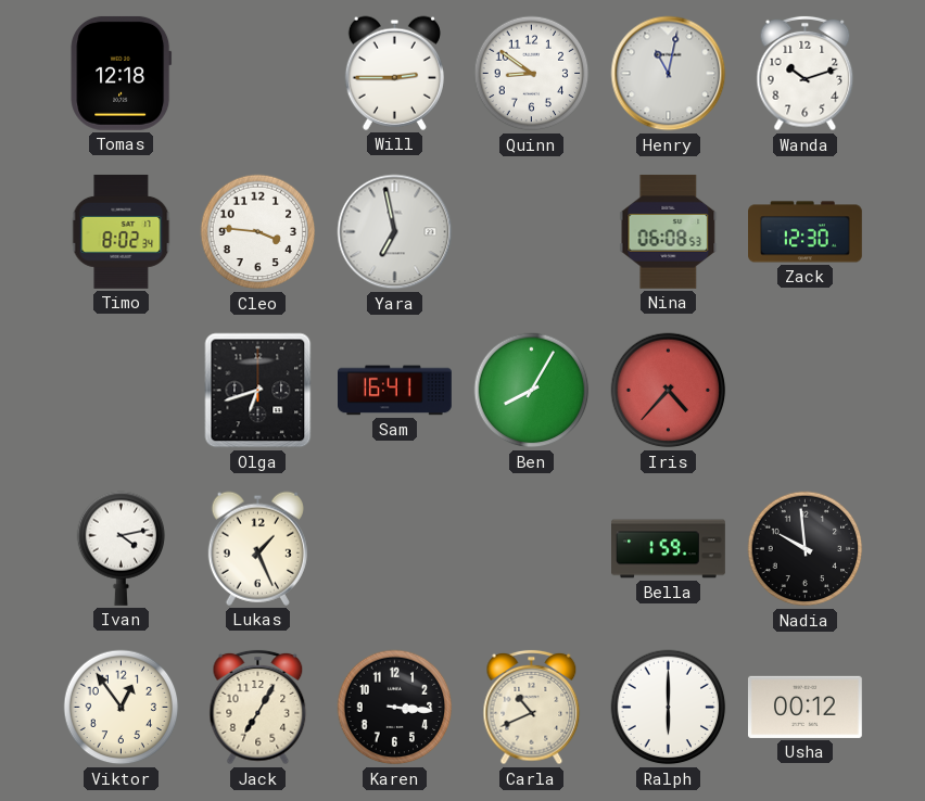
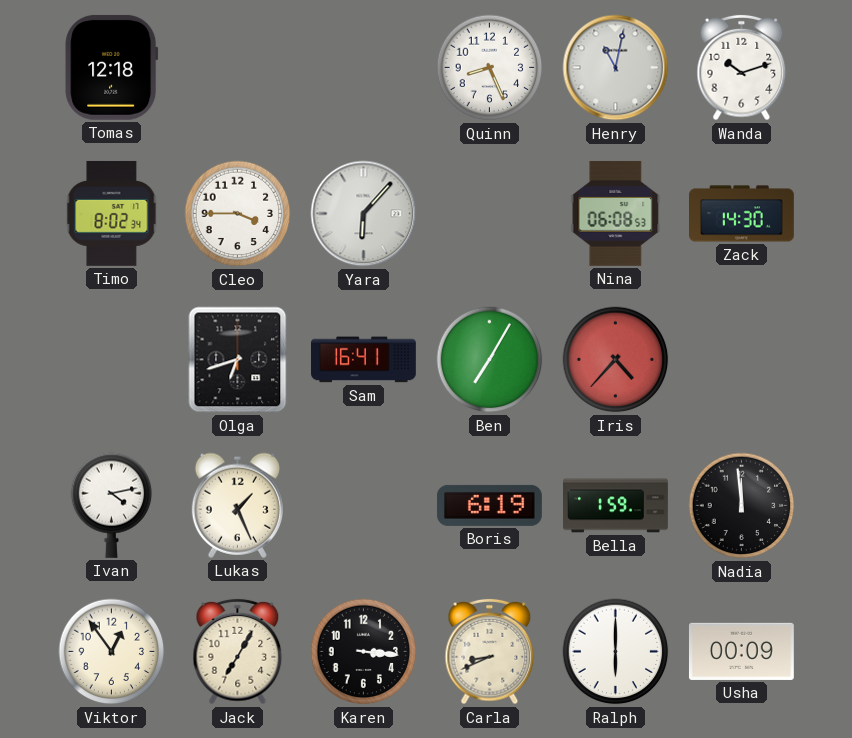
Will: 2:45 -> none (394, 73)
Quinn: 8:51 -> 8:26 (490, 68)
Cleo: 3:46 -> 3:45 (238, 214)
Yara: 6:58 -> 6:07 (364, 214)
Zack: 12:30 -> 14:30 (742, 214)
Ben: 8:05 -> 7:05 (490, 360)
Boris: none -> 6:19 (489, 505)
Nadia: 9:59 -> 11:59 (742, 506)
Carla: 10:41 -> 8:41 (490, 652)
Usha: 00:12 -> 00:09 (741, 651)
